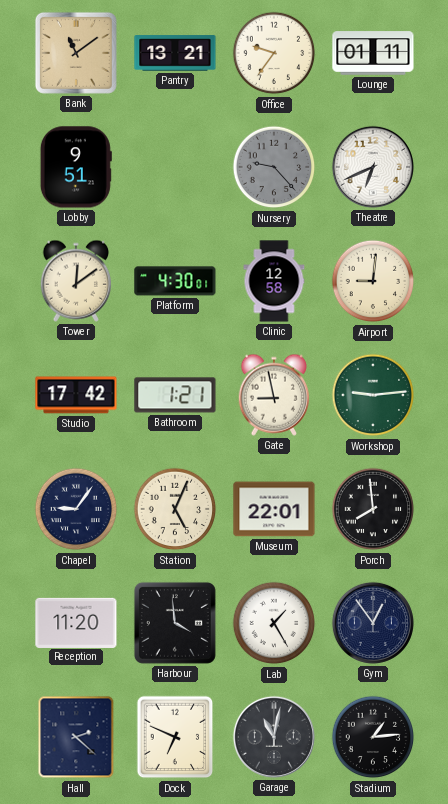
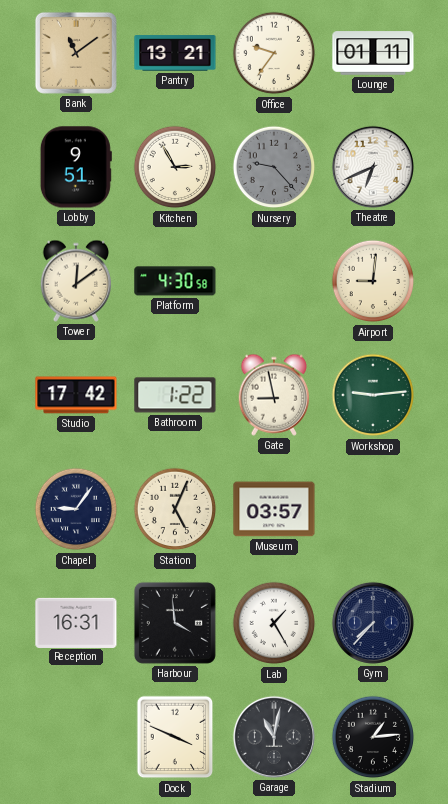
Kitchen: none -> 2:55 (175, 167)
Platform: 4:30:01 -> 4:30:58 (175, 281)
Clinic: 12:58 -> none (274, 281)
Bathroom: 1:21 -> 1:22 (175, 395)
Museum: 22:01 -> 03:57 (274, 509)
Porch: 7:59 -> none (373, 509)
Reception: 11:20 -> 16:31 (76, 622)
Gym: 12:54 -> 7:37 (373, 623)
Hall: 2:22 -> none (76, 737)
Dock: 6:49 -> 3:49 (175, 737)
